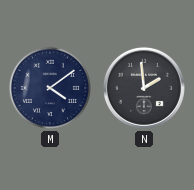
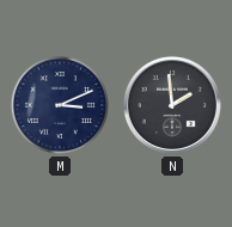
M: 4:09 -> 3:11 (60, 105)
